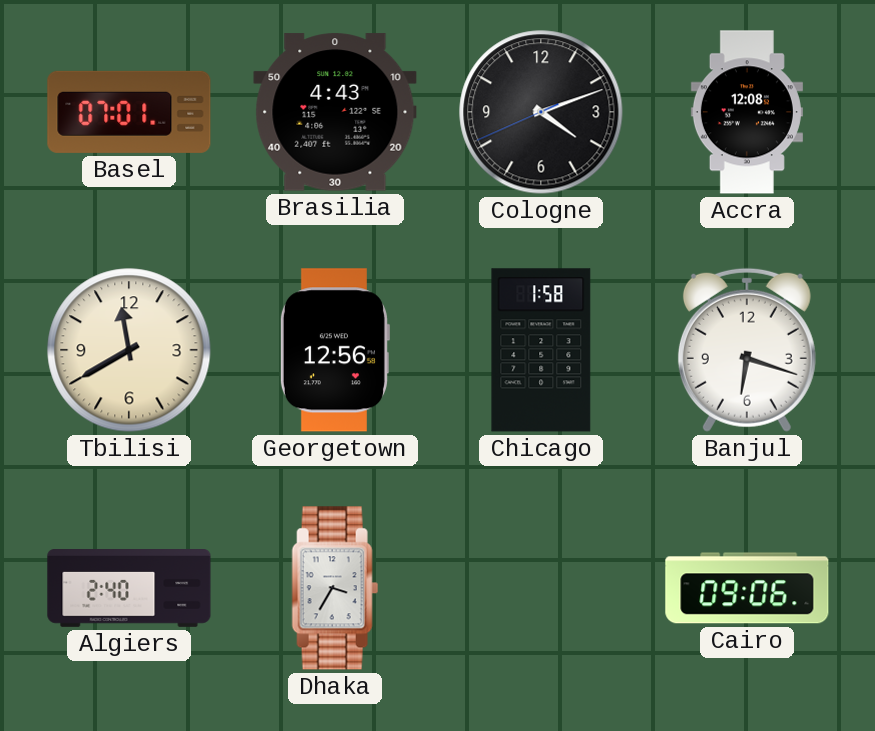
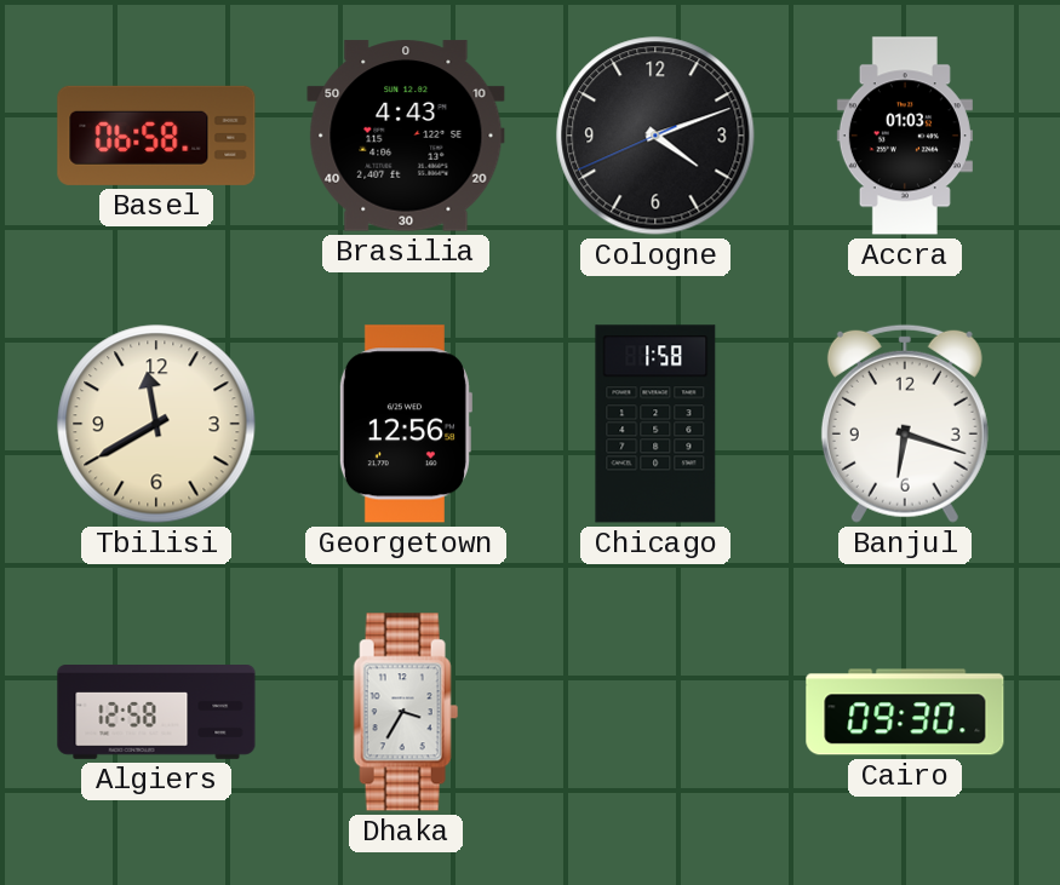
Basel: 07:01 -> 06:58 (156, 136)
Accra: 12:08 -> 01:03 (905, 136)
Algiers: 2:40 -> 12:58 (156, 713)
Cairo: 09:06 -> 09:30 (905, 712)
